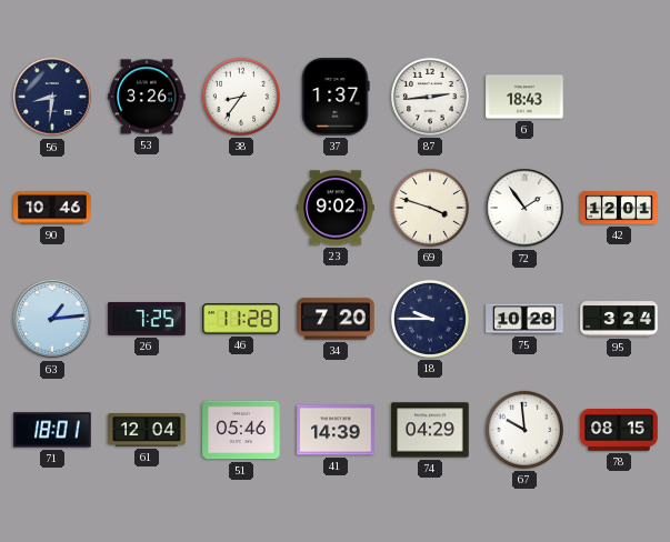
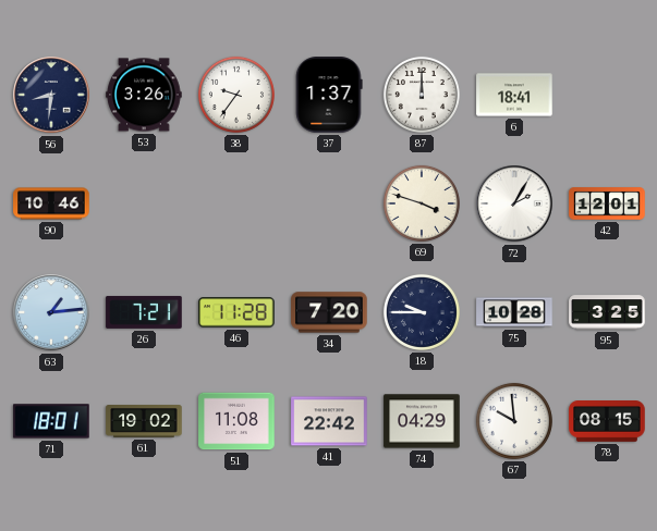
38: 8:36 -> 9:36 (236, 95)
87: 2:44 -> 12:00 (422, 95)
6: 18:43 -> 18:41 (514, 95)
23: 9:02 -> none (336, 208)
72: 1:54 -> 2:05 (514, 203)
26: 7:25 -> 7:21 (144, 312)
95: 3:24 -> 3:25 (607, 312)
61: 12:04 -> 19:02 (144, 422)
51: 05:46 -> 11:08 (236, 421)
41: 14:39 -> 22:42 (329, 421)
